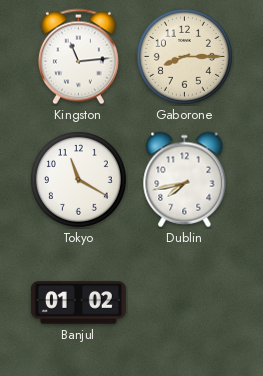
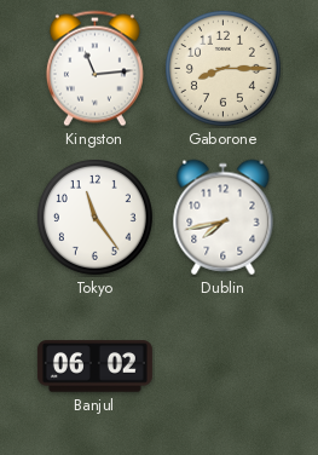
Tokyo: 11:20 -> 11:24 (94, 217)
Banjul: 01:02 -> 06:02 (94, 367)
